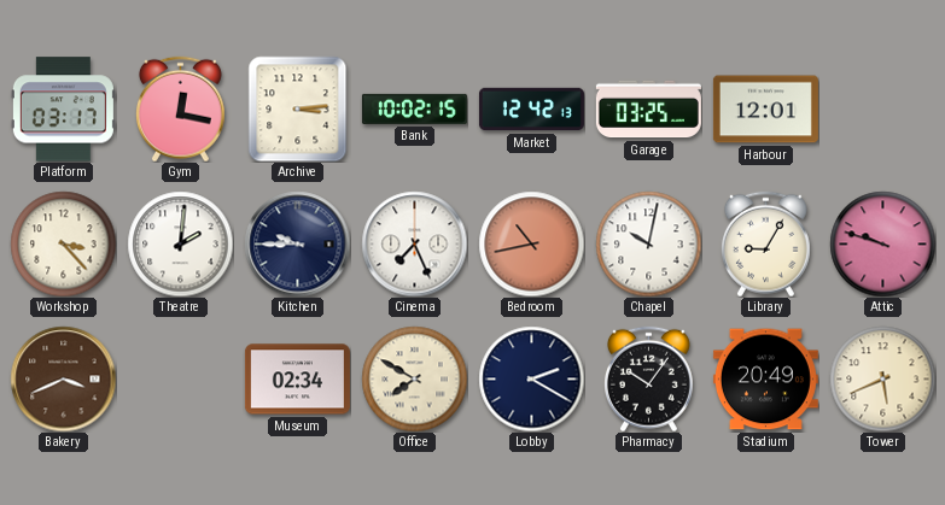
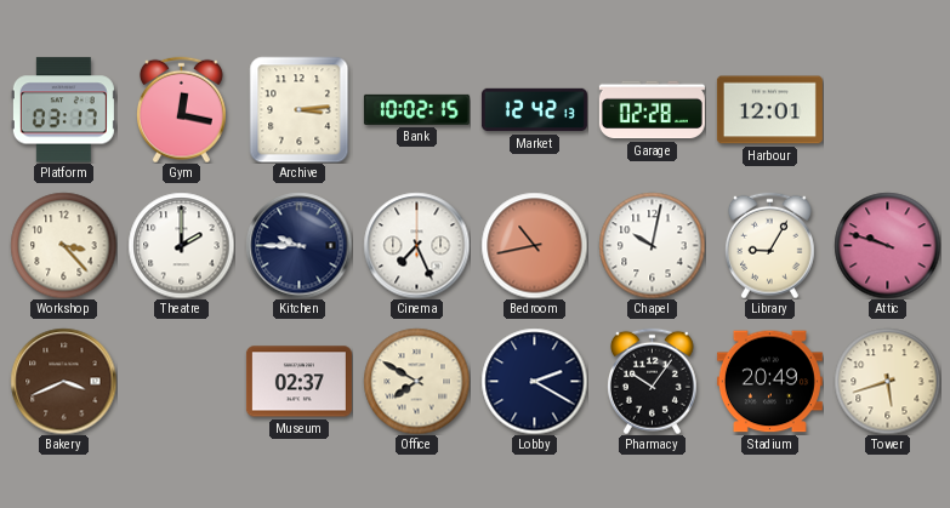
Garage: 03:25 -> 02:28 (652, 110)
Theatre: 2:01 -> 2:00 (181, 245)
Museum: 02:34 -> 02:37 (298, 382)
Tower: 5:41 -> 5:42 (887, 381)
